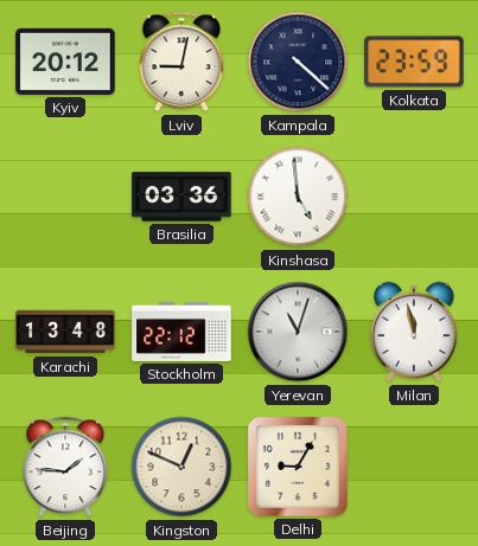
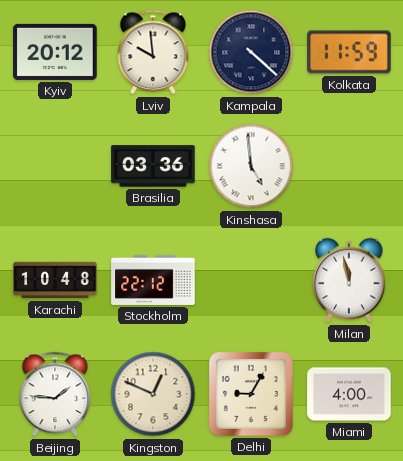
Lviv: 9:02 -> 9:59 (153, 52)
Kolkata: 23:59 -> 11:59 (349, 52)
Karachi: 13:48 -> 10:48 (55, 280)
Yerevan: 11:03 -> none (298, 332)
Miami: none -> 4:00 (349, 394)
